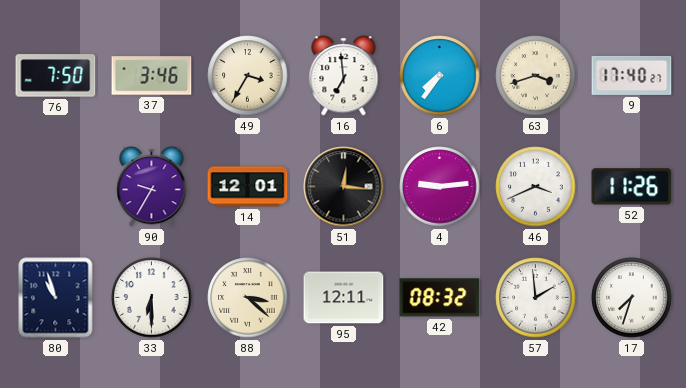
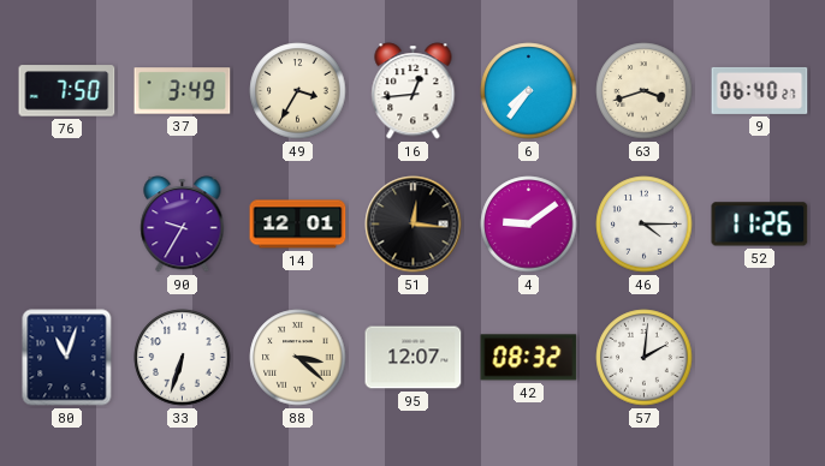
37: 3:46 -> 3:49 (183, 91)
16: 6:59 -> 12:44 (414, 91)
9: 17:40 -> 06:40 (760, 90)
4: 9:14 -> 9:09 (529, 225)
46: 3:41 -> 4:15 (645, 225)
80: 10:57 -> 11:03 (67, 358)
33: 6:30 -> 6:33 (183, 358)
95: 12:11 -> 12:07 (414, 358)
57: 1:59 -> 2:01 (645, 358)
17: 7:33 -> none (632, 298)
